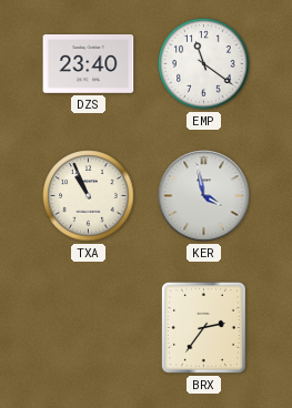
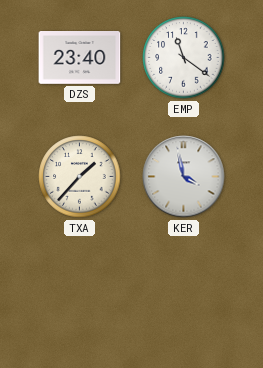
TXA: 10:56 -> 1:37 (80, 177)
BRX: 2:36 -> none (203, 327)
